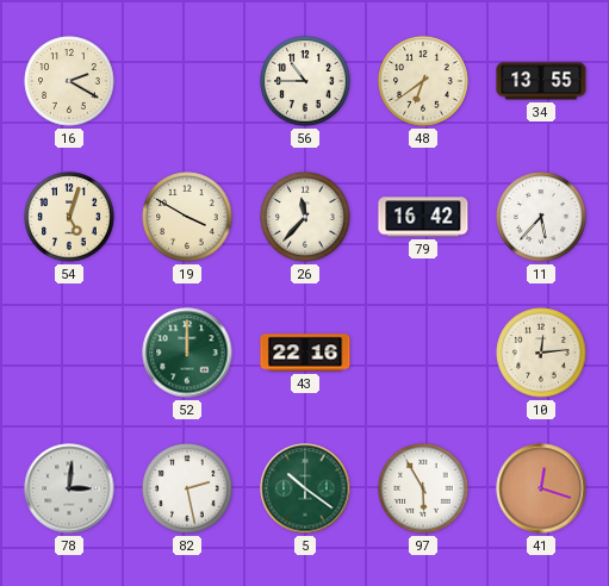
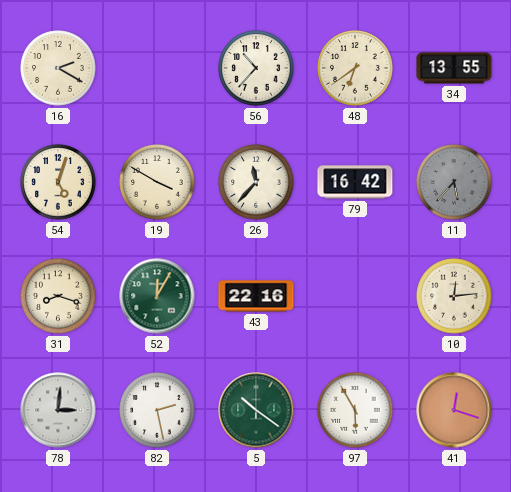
56: 10:45 -> 10:37 (256, 68)
11 dial: white -> grey (454, 182)
31: none -> 8:18 (58, 296)
52: 12:00 -> 12:05 (157, 296)
